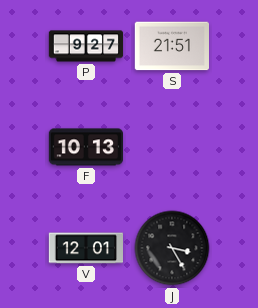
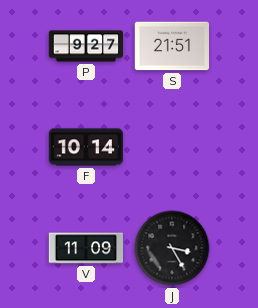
F: 10:13 -> 10:14 (85, 147)
V: 12:01 -> 11:09 (86, 248)
